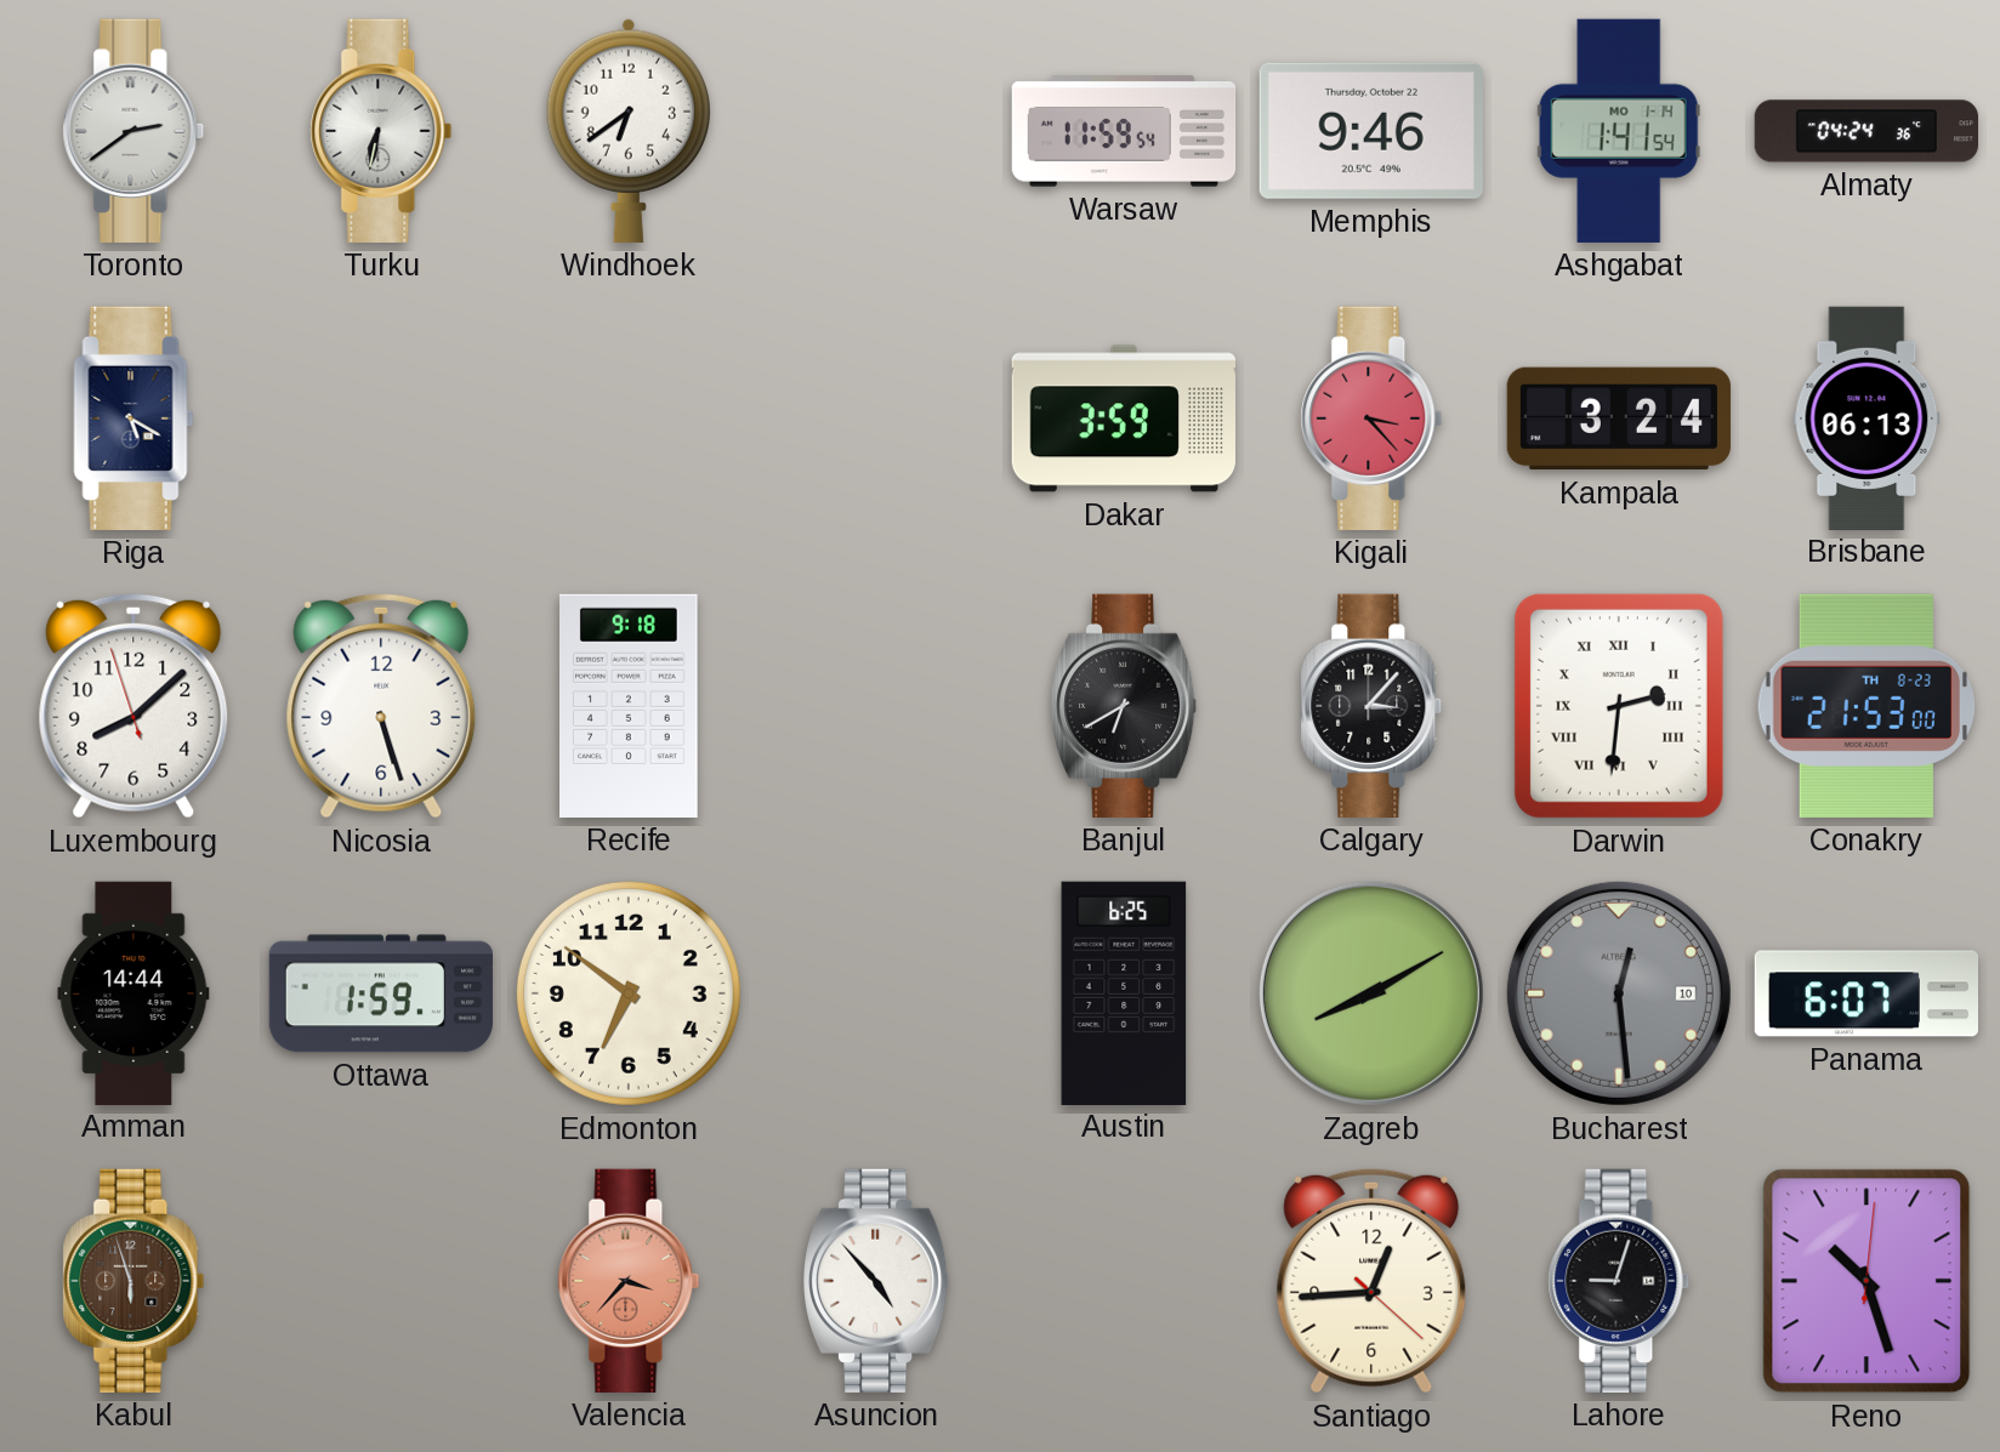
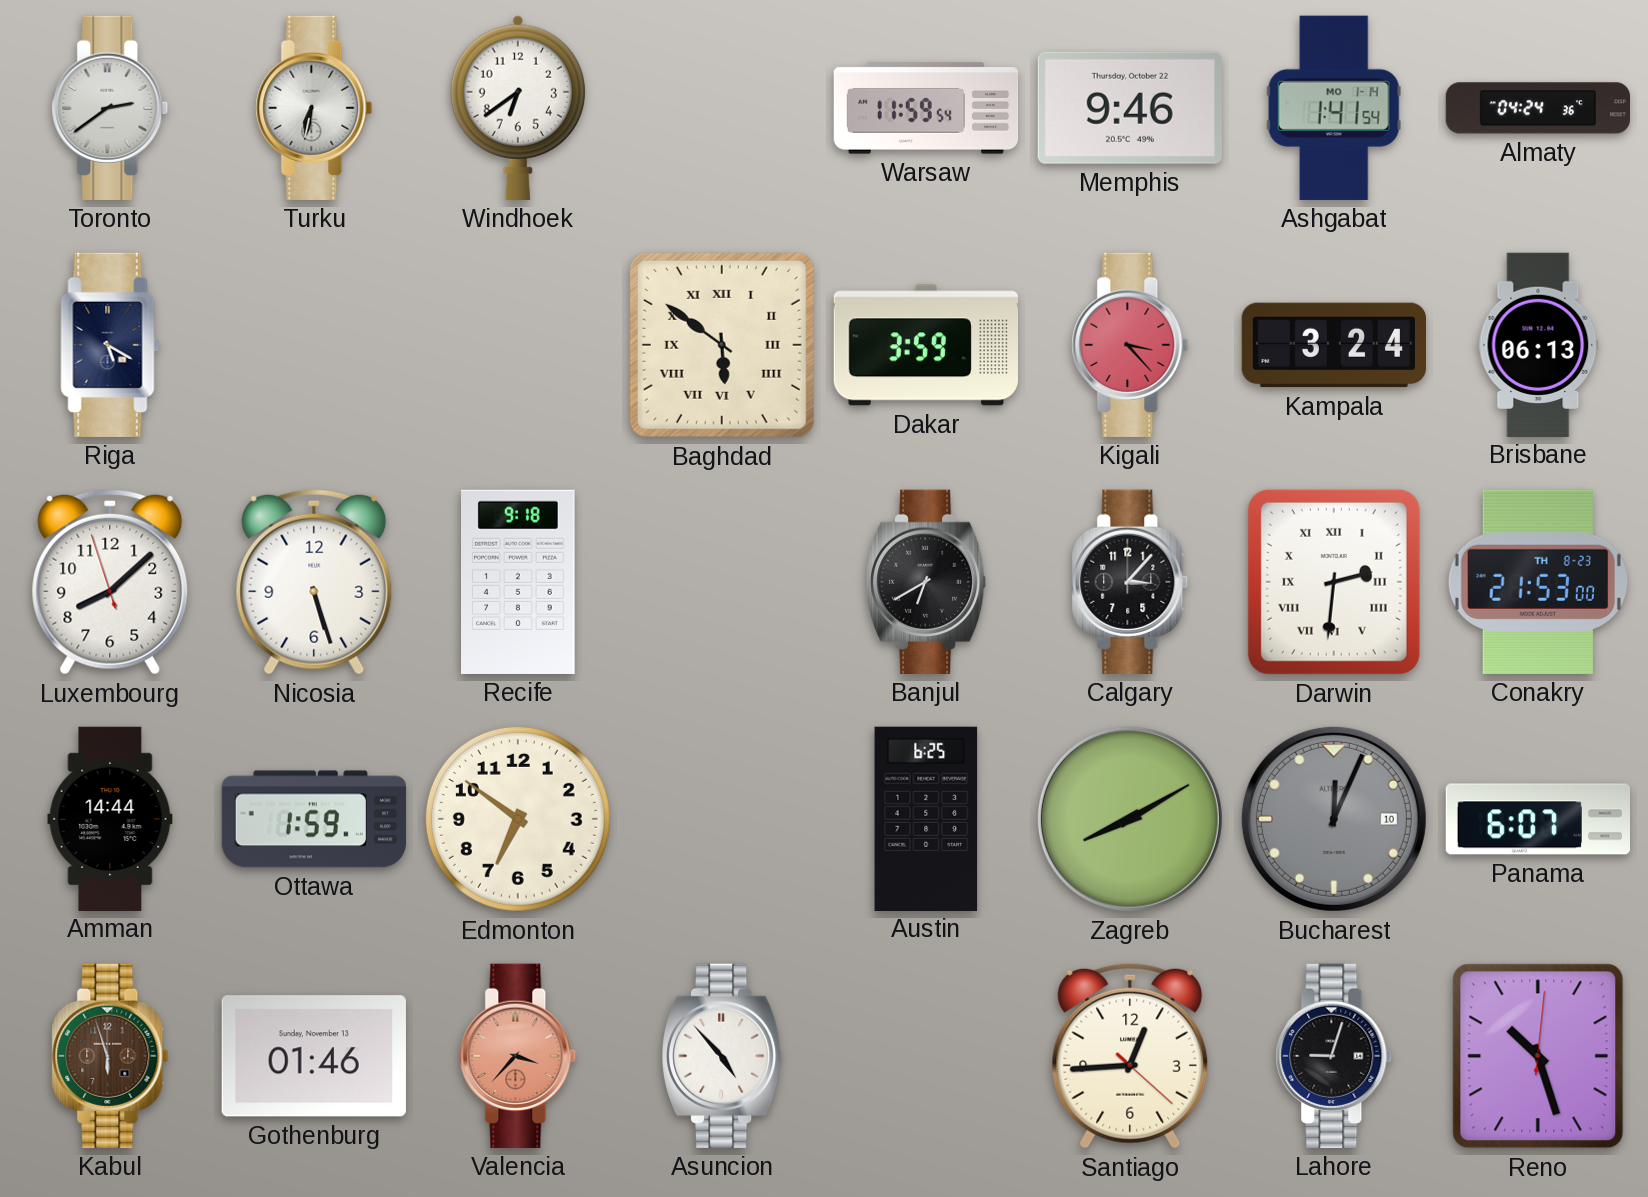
Baghdad: none -> 5:51 (722, 345)
Bucharest: 12:29 -> 12:04 (1334, 819)
Gothenburg: none -> 01:46 (314, 1056)
